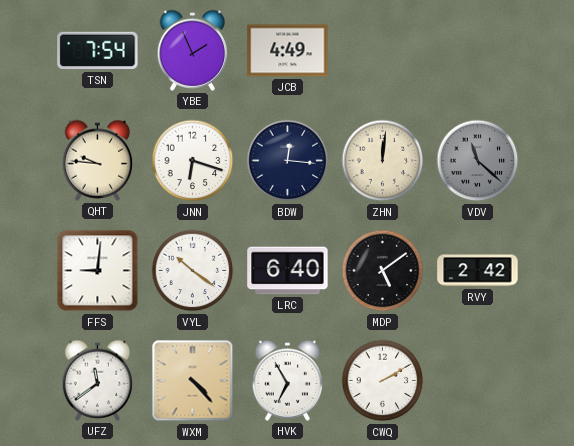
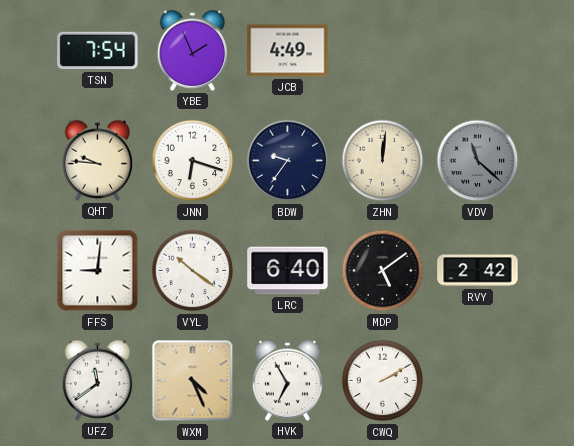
BDW: 12:16 -> 9:36 (288, 161)
WXM: 4:23 -> 4:26 (193, 381)
